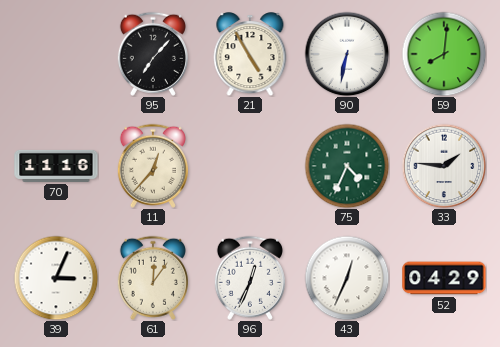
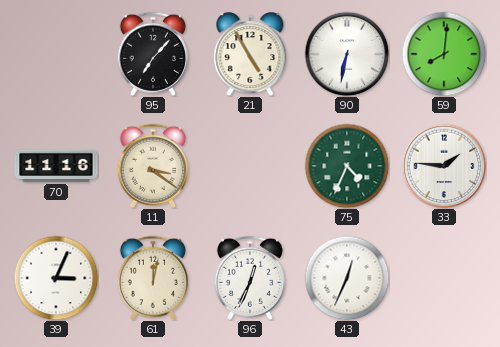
11: 12:37 -> 3:21 (153, 166)
61: 12:06 -> 12:02 (153, 278)
52: 04:29 -> none (444, 278)
